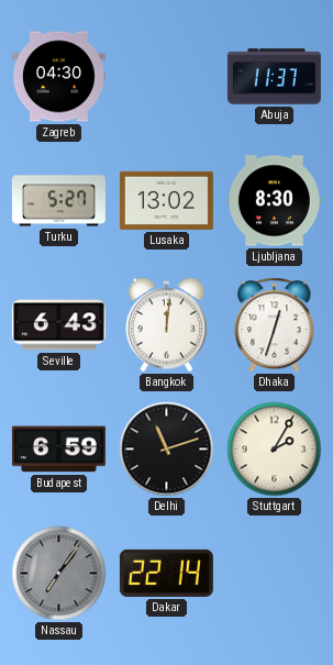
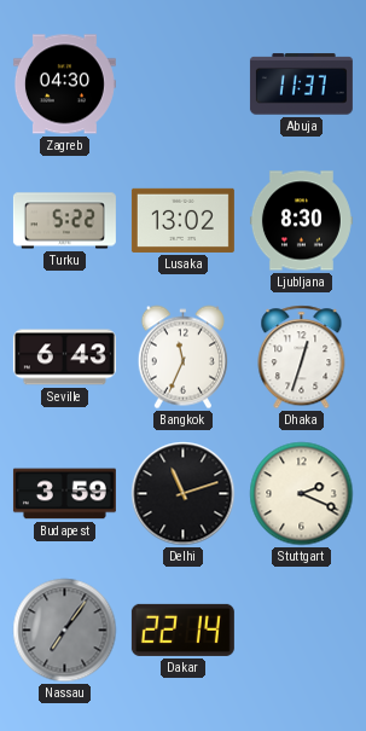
Turku: 5:27 -> 5:22 (64, 221)
Bangkok: 12:01 -> 11:34 (182, 358)
Budapest: 6:59 -> 3:59 (64, 494)
Stuttgart: 2:05 -> 2:19 (302, 494)
